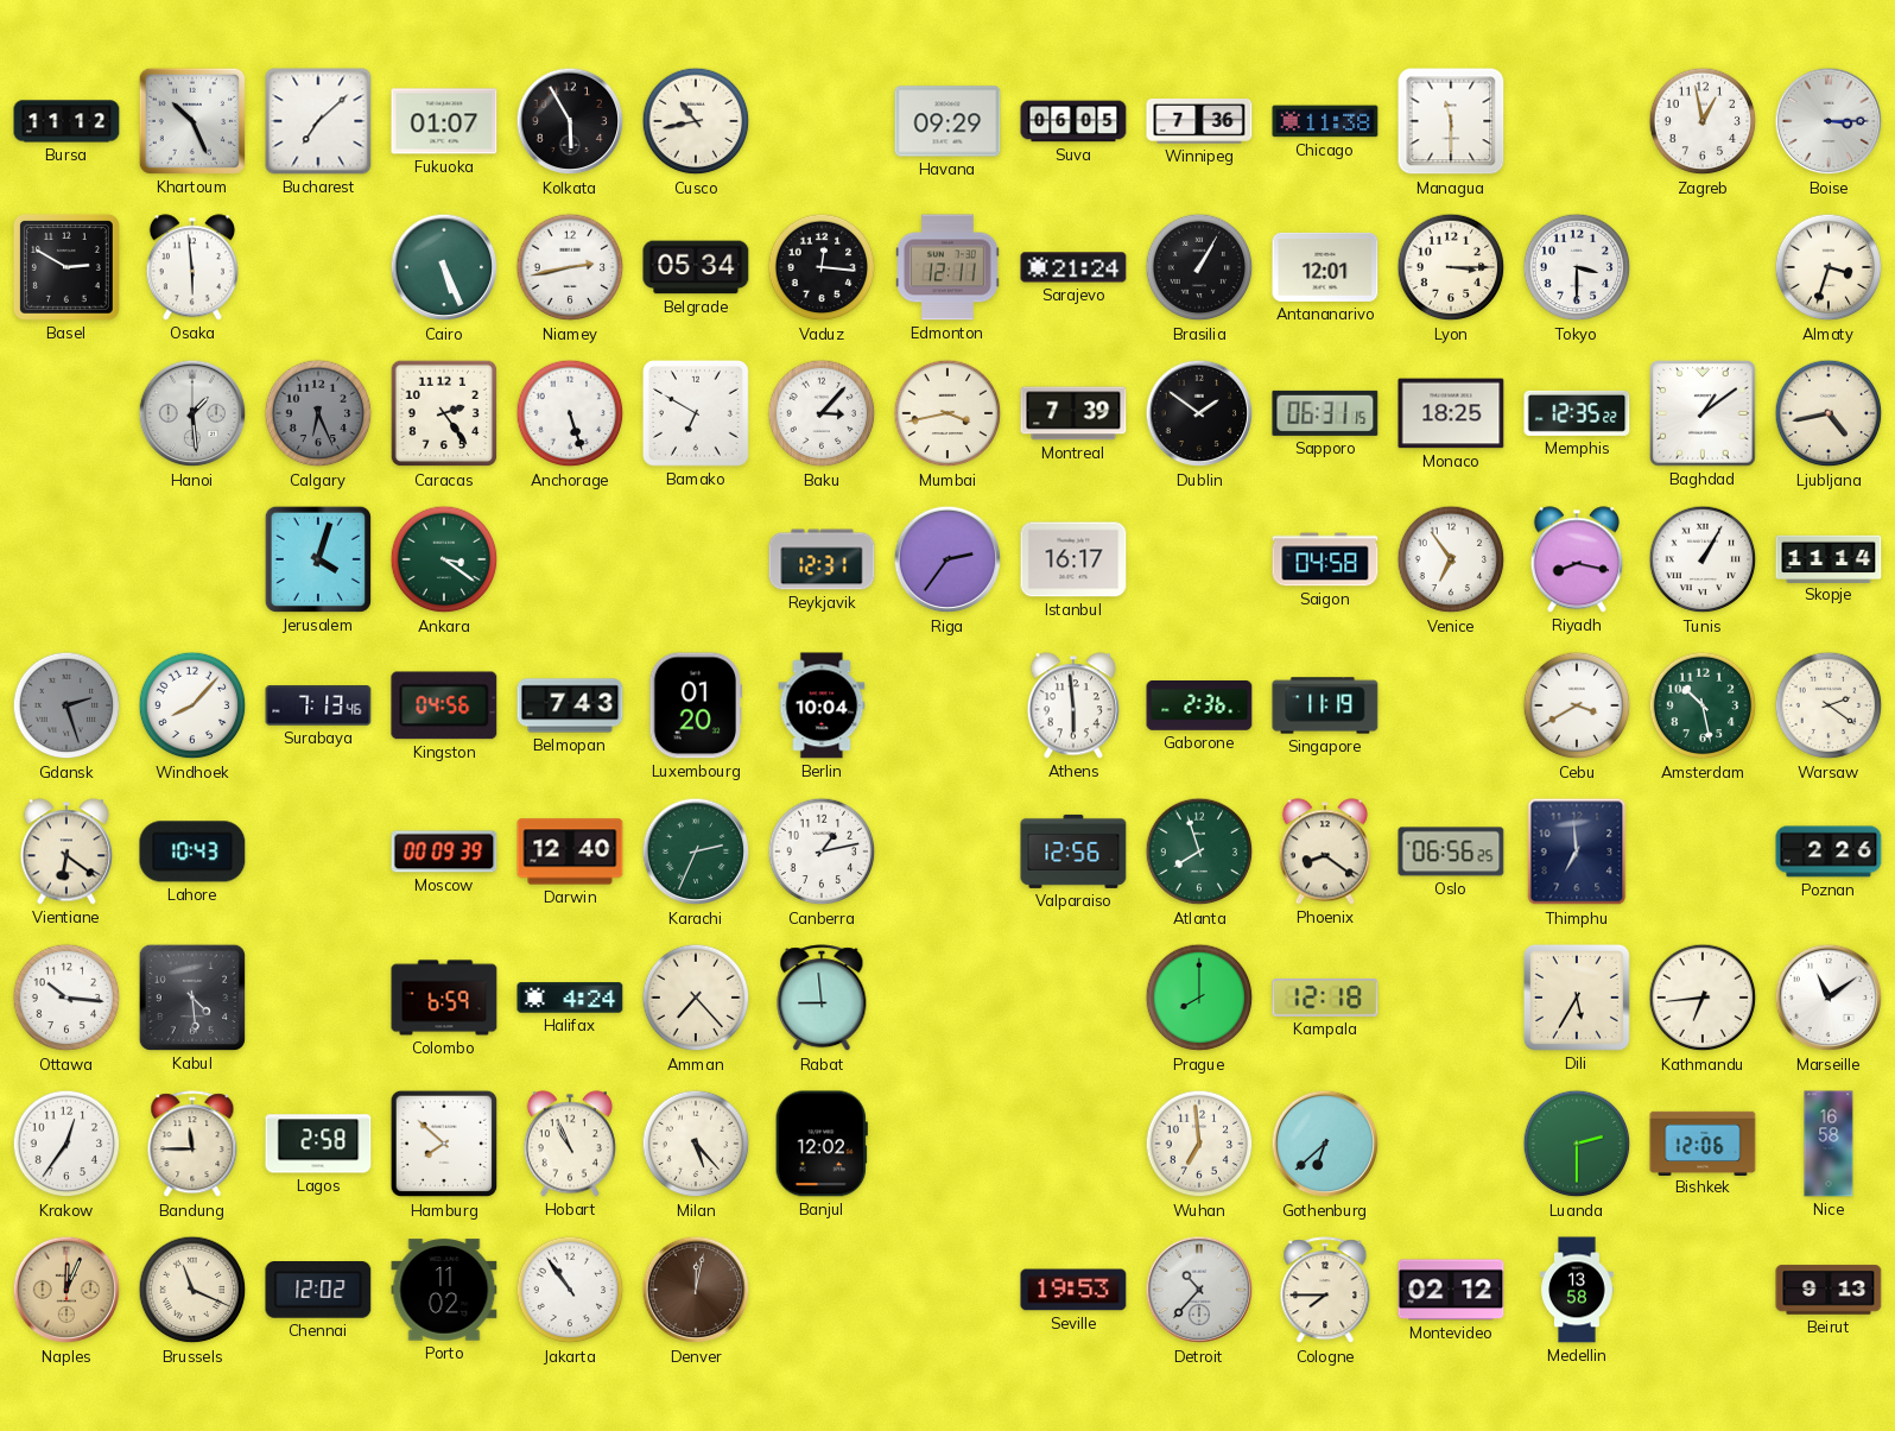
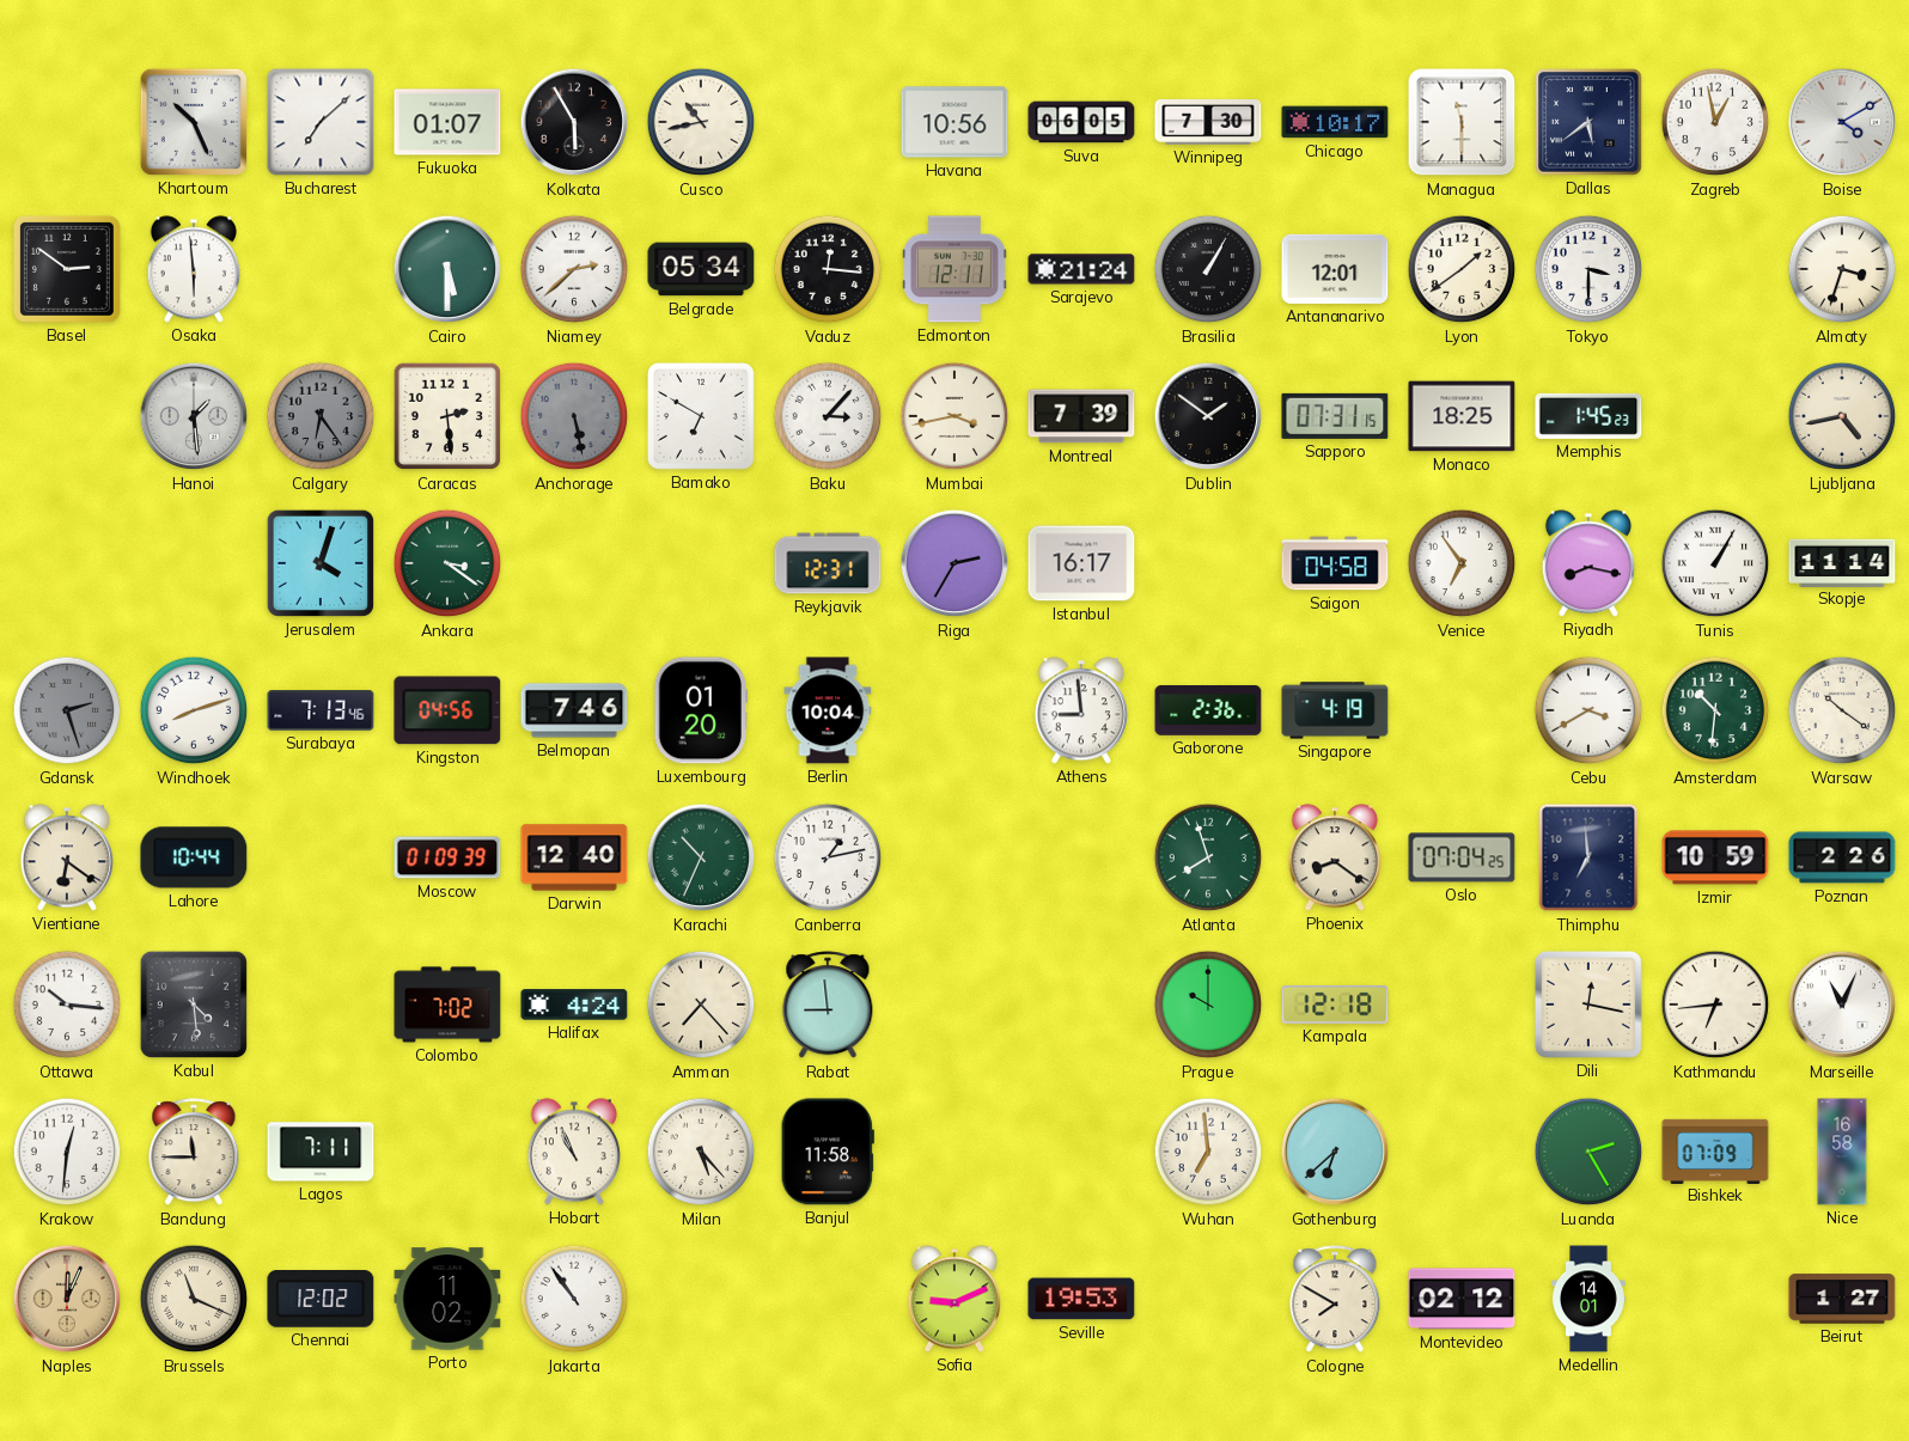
Bursa: 11:12 -> none (66, 121)
Havana: 09:29 -> 10:56 (955, 122)
Winnipeg: 7:36 -> 7:30 (1208, 122)
Chicago: 11:38 -> 10:17 (1335, 122)
Dallas: none -> 5:39 (1588, 122)
Boise: 3:15 -> 4:10 (1842, 122)
Basel: 2:50 -> 2:51 (67, 269)
Cairo: 5:26 -> 5:30 (447, 269)
Niamey: 2:43 -> 2:38 (574, 269)
Lyon: 3:15 -> 1:39 (1462, 269)
Calgary: 6:26 -> 6:24 (321, 416)
Caracas: 2:24 -> 2:29 (447, 416)
Anchorage: 5:27 -> 5:28 (574, 416)
Anchorage dial: white -> grey (574, 416)
Sapporo: 06:31 -> 07:31 (1335, 416)
Memphis: 12:35 -> 1:45 (1588, 416)
Baghdad: 1:09 -> none (1703, 413)
Riga: 2:36 -> 2:35 (955, 563)
Windhoek: 8:07 -> 8:12 (194, 710)
Belmopan: 7:43 -> 7:46 (574, 710)
Athens: 5:59 -> 8:59 (1081, 710)
Singapore: 11:19 -> 4:19 (1335, 710)
Amsterdam: 10:28 -> 10:31 (1715, 710)
Warsaw: 2:21 -> 10:21 (1842, 710)
Lahore: 10:43 -> 10:44 (194, 857)
Moscow: 00:09 -> 01:09 (447, 857)
Karachi: 2:34 -> 10:34 (701, 857)
Valparaiso: 12:56 -> none (1073, 851)
Oslo: 06:56 -> 07:04 (1462, 857)
Izmir: none -> 10:59 (1715, 857)
Colombo: 6:59 -> 7:02 (447, 1005)
Prague: 8:00 -> 10:00 (1208, 1005)
Dili: 5:35 -> 12:17 (1588, 1005)
Marseille: 11:09 -> 11:04 (1842, 1005)
Krakow: 12:36 -> 12:31 (67, 1152)
Lagos: 2:58 -> 7:11 (321, 1152)
Hamburg: 7:52 -> none (444, 1144)
Banjul: 12:02 -> 11:58 (828, 1152)
Luanda: 2:30 -> 2:25 (1588, 1152)
Bishkek: 12:06 -> 07:09 (1715, 1150)
Denver: 12:02 -> none (696, 1290)
Sofia: none -> 9:11 (955, 1299)
Detroit: 10:37 -> none (1199, 1290)
Cologne: 7:45 -> 7:50 (1335, 1300)
Medellin: 13:58 -> 14:01 (1588, 1299)
Beirut: 9:13 -> 1:27 (1842, 1299)
